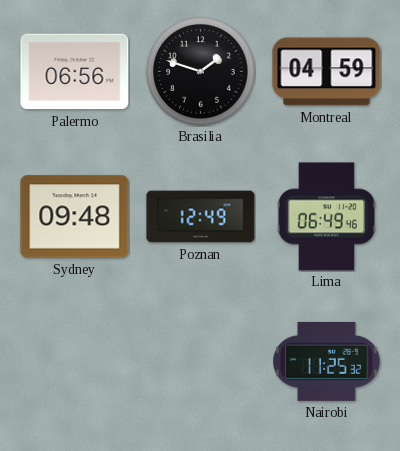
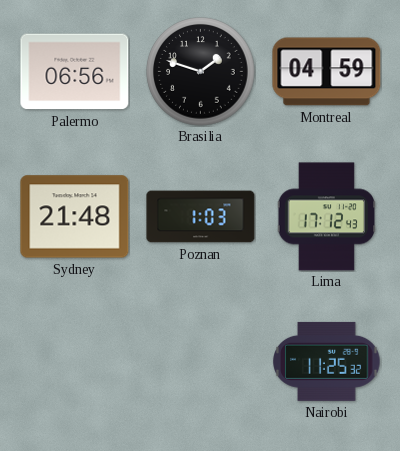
Sydney: 09:48 -> 21:48 (75, 217)
Poznan: 12:49 -> 1:03 (201, 217)
Lima: 06:49 -> 17:12 (327, 217)
